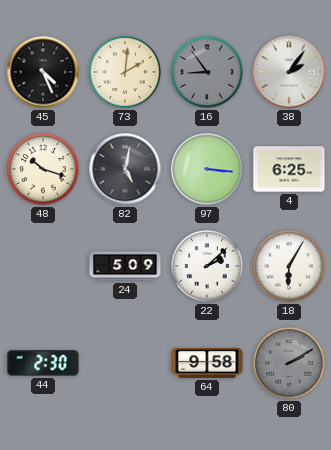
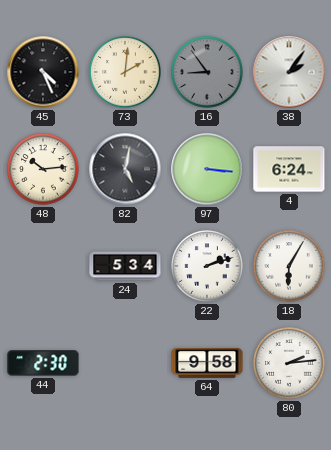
48: 10:18 -> 10:14 (43, 169)
4: 6:25 -> 6:24 (289, 169)
24: 5:09 -> 5:34 (125, 266)
22: 2:08 -> 2:12 (207, 266)
80: 2:10 -> 2:14 (289, 363)
80 dial: grey -> white (289, 363)
